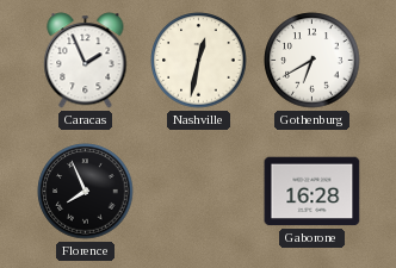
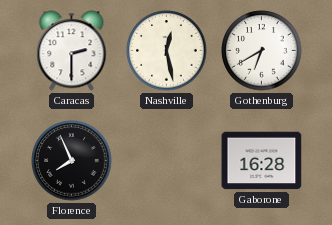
Caracas: 1:56 -> 2:30 (72, 51)
Nashville: 12:32 -> 12:28 (167, 51)
